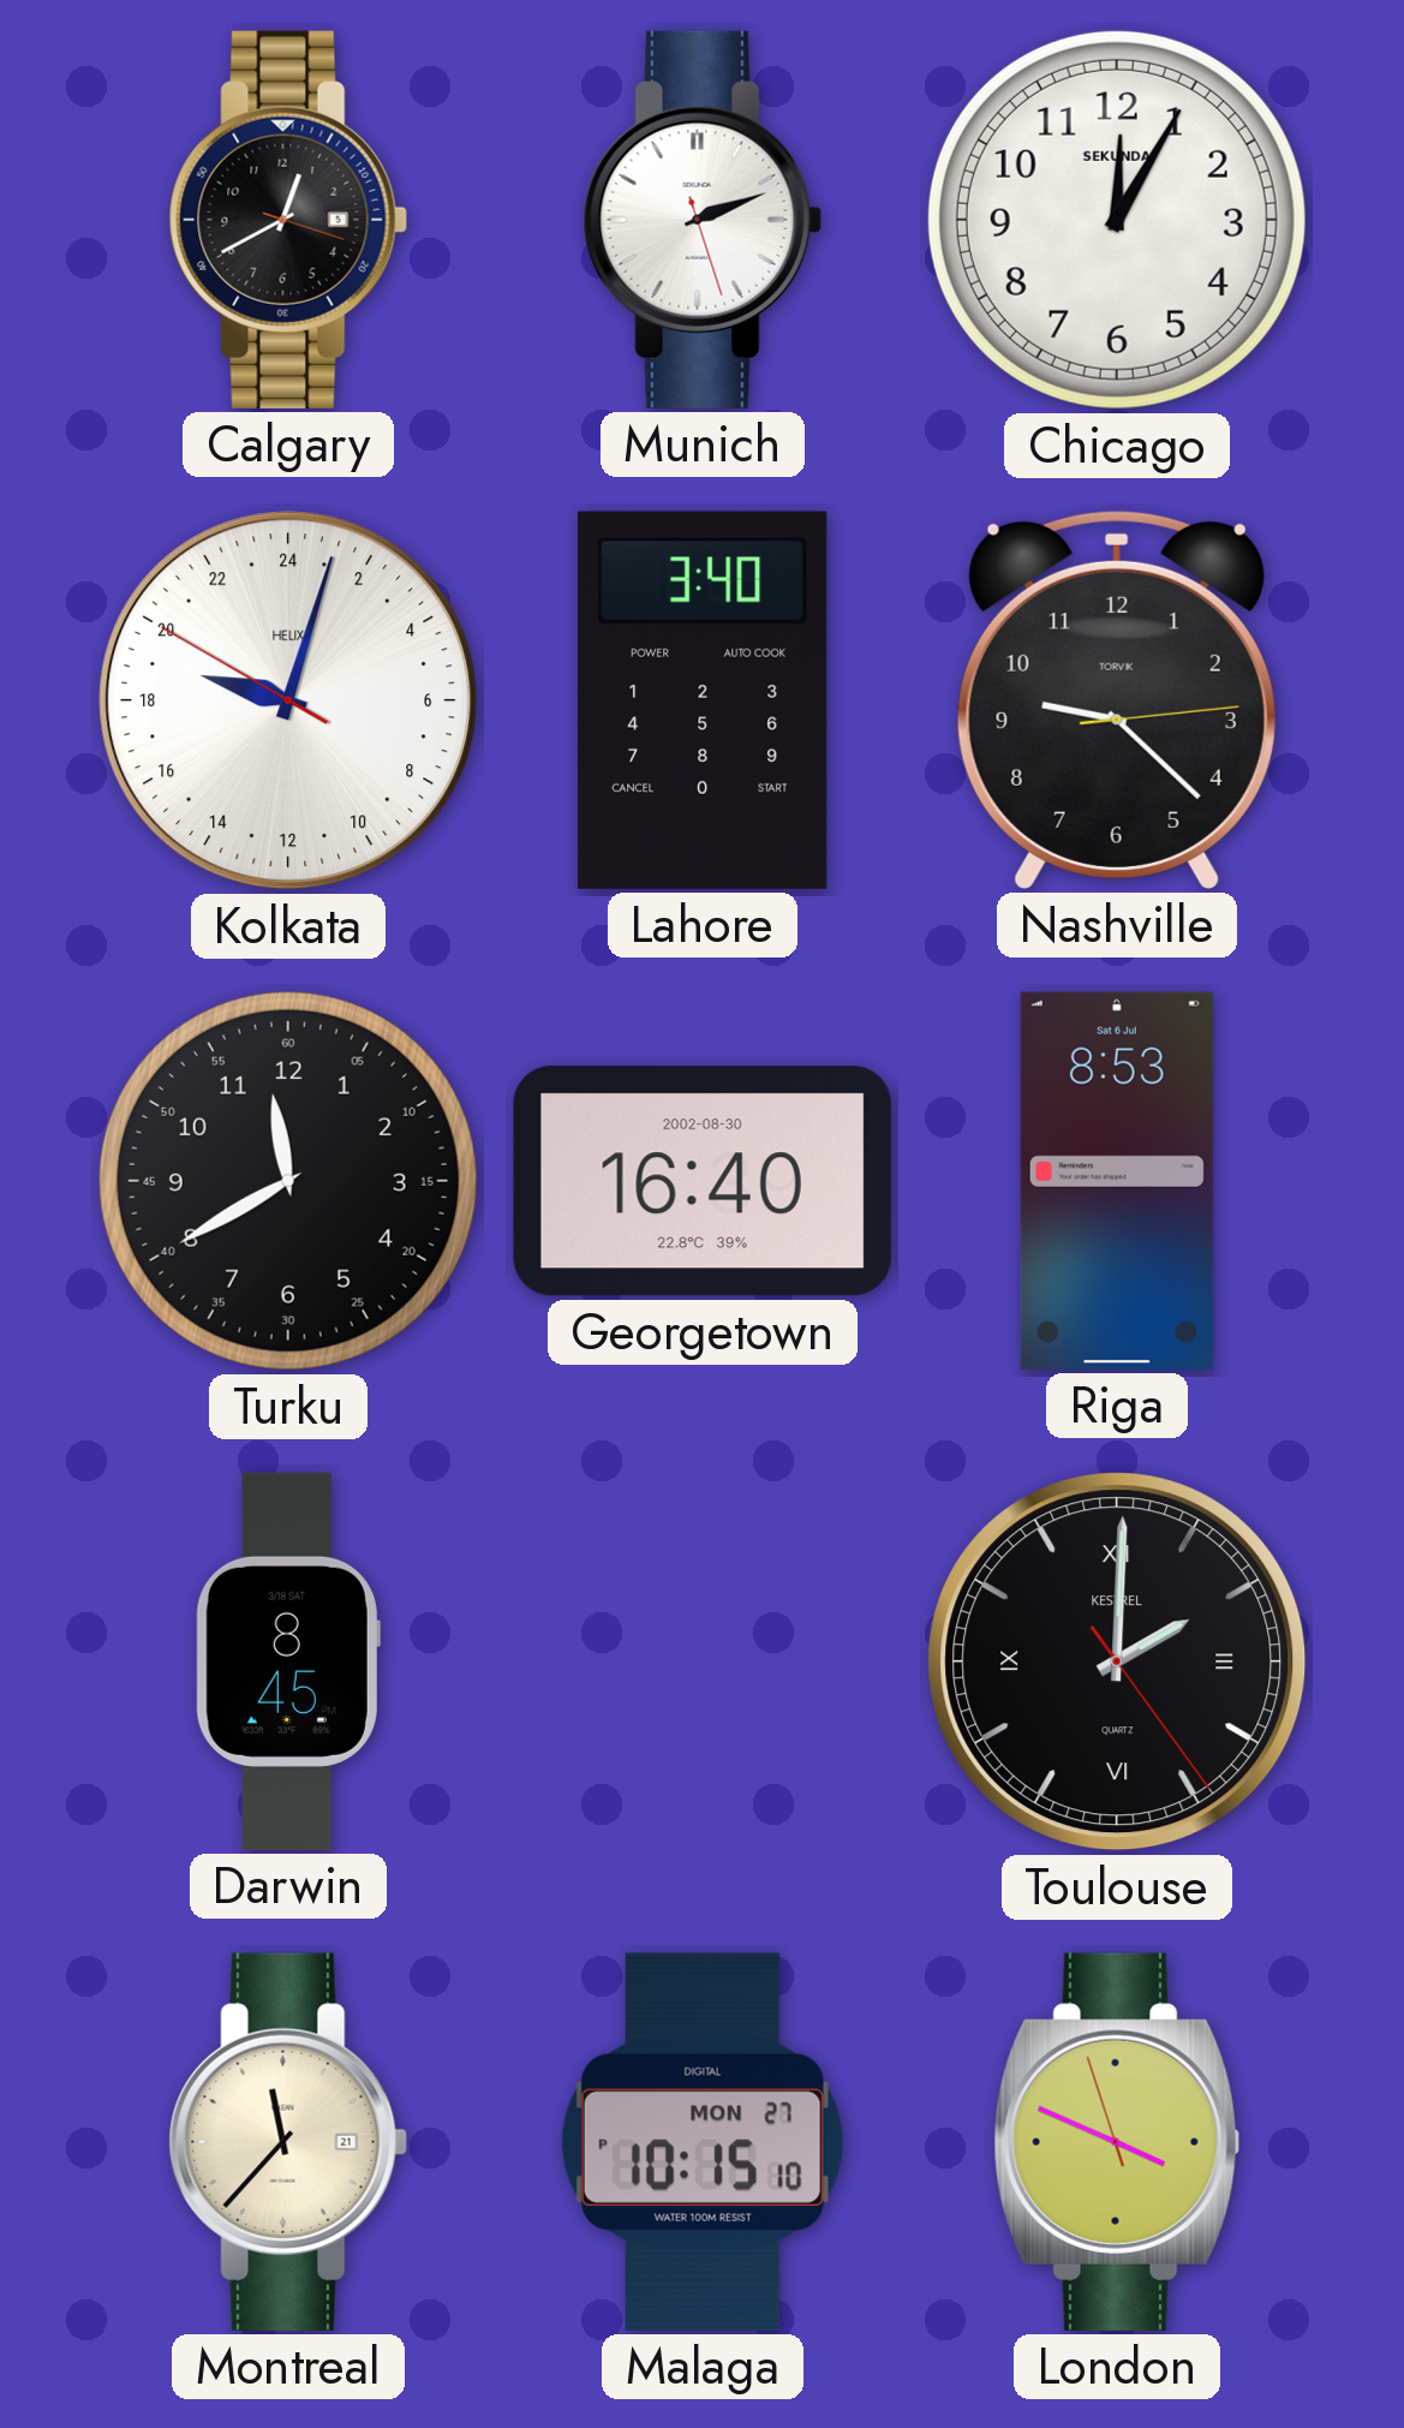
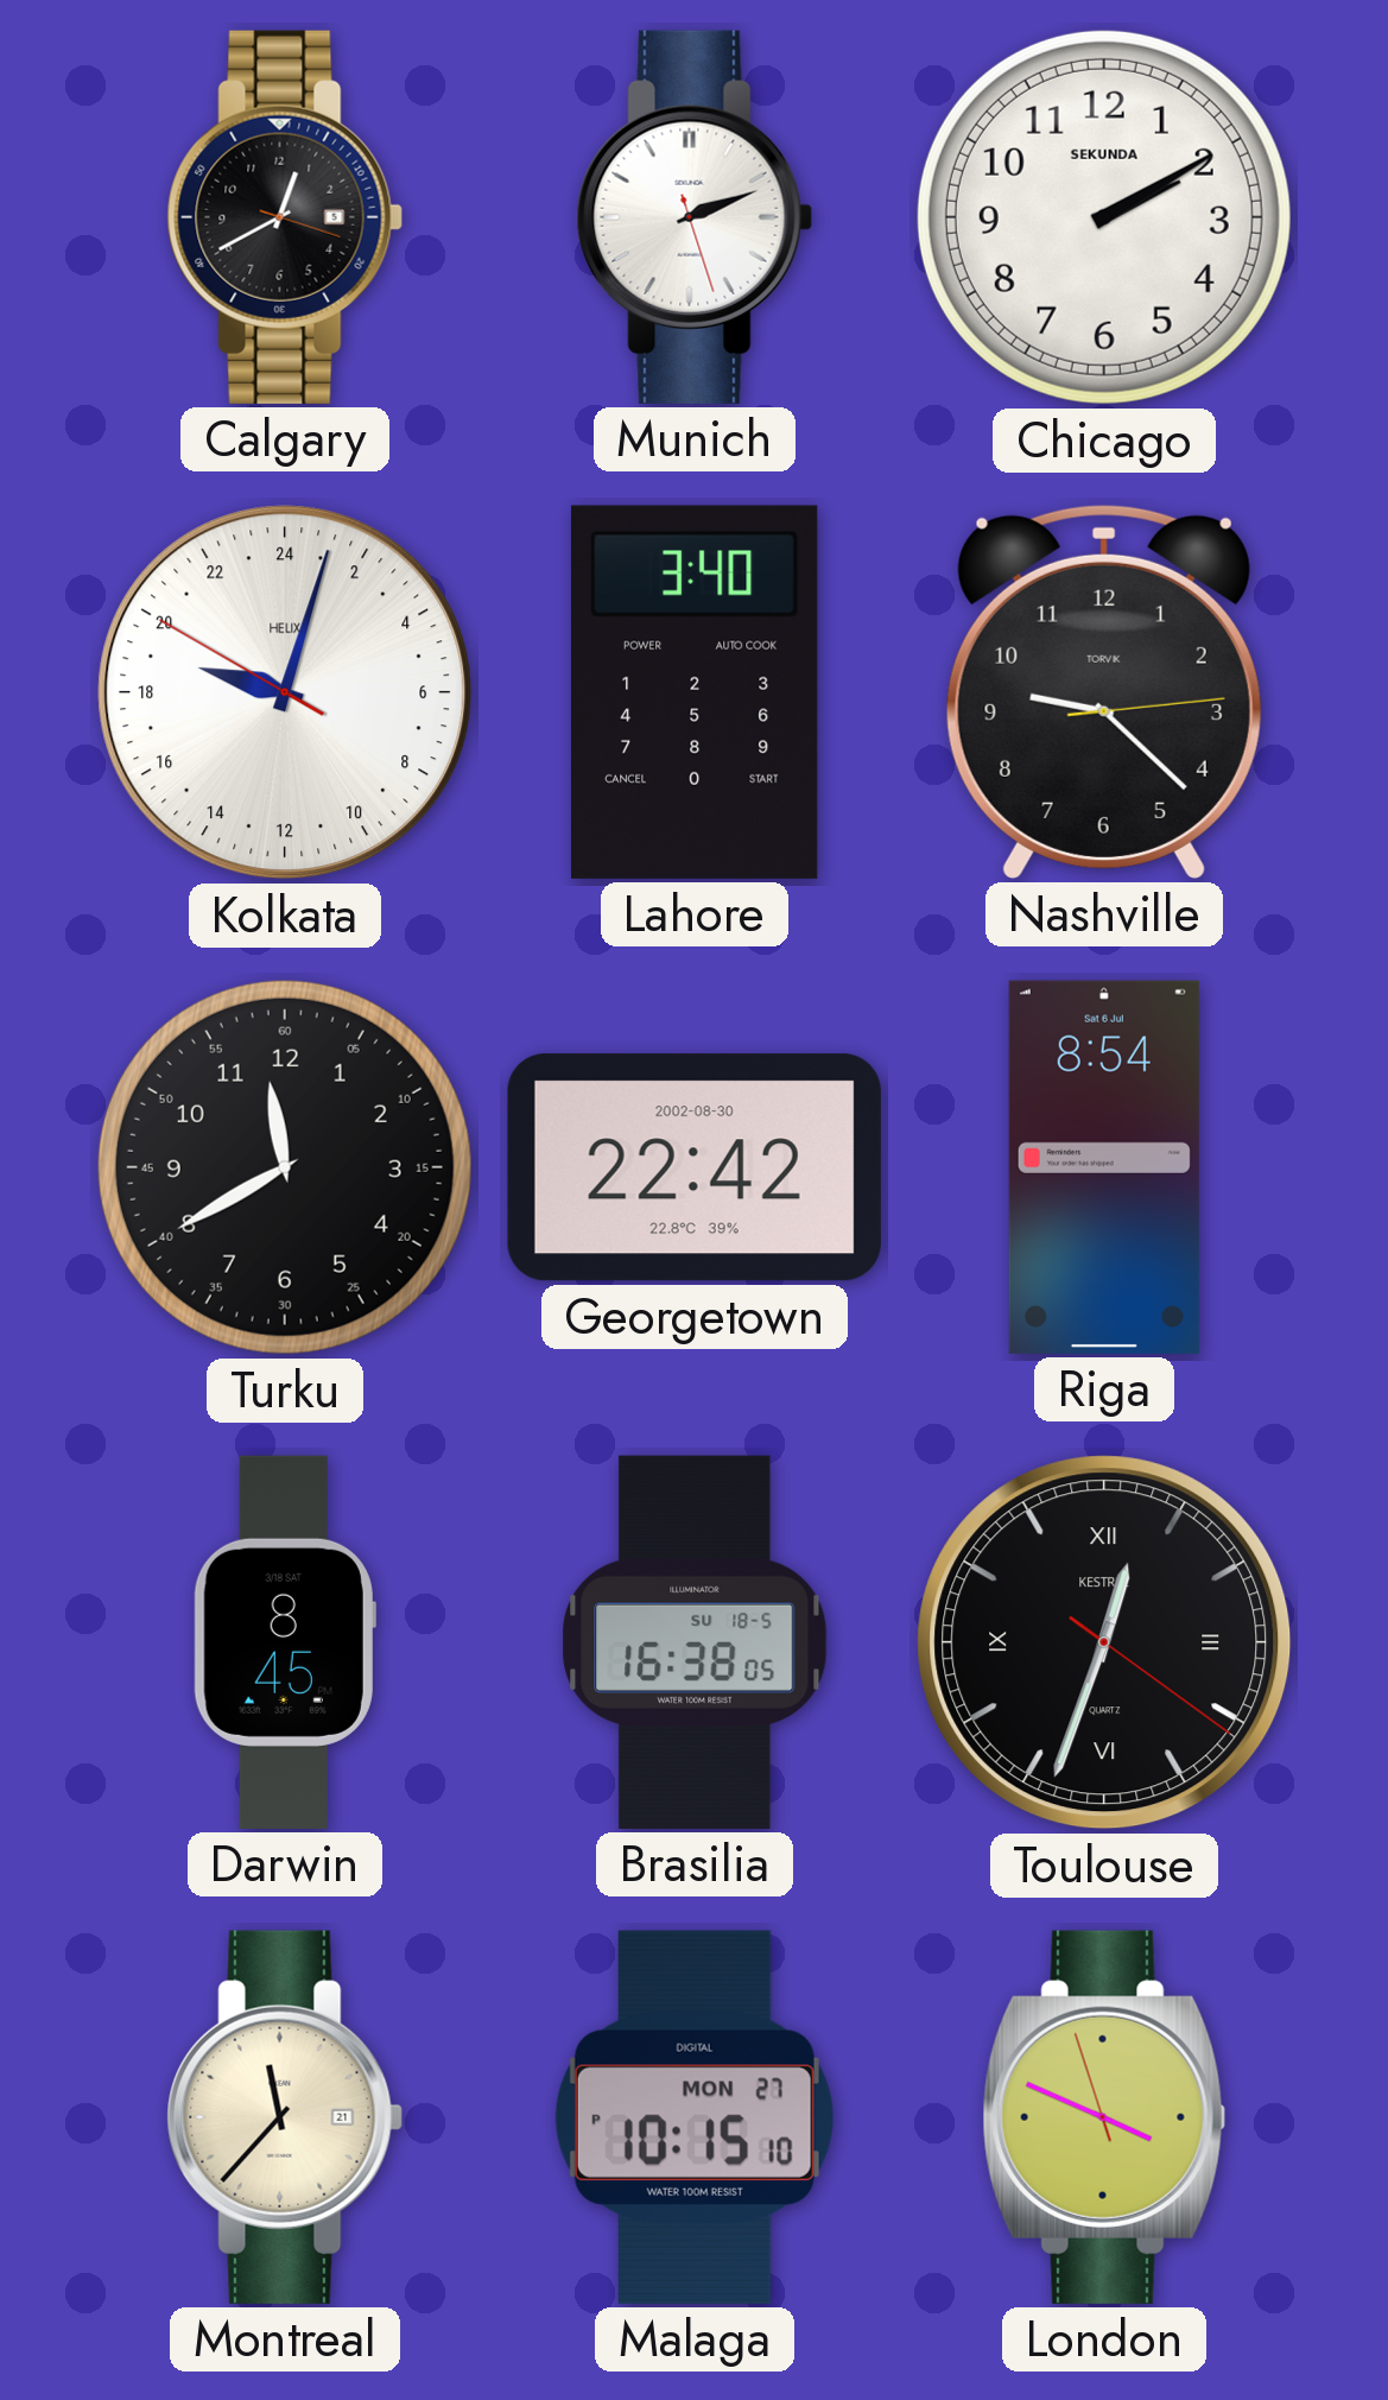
Chicago: 12:05 -> 2:10 (1104, 217)
Georgetown: 16:40 -> 22:42 (695, 1167)
Riga: 8:53 -> 8:54 (1104, 1167)
Brasilia: none -> 16:38 (695, 1642)
Toulouse: 2:00 -> 12:33 (1104, 1642)
